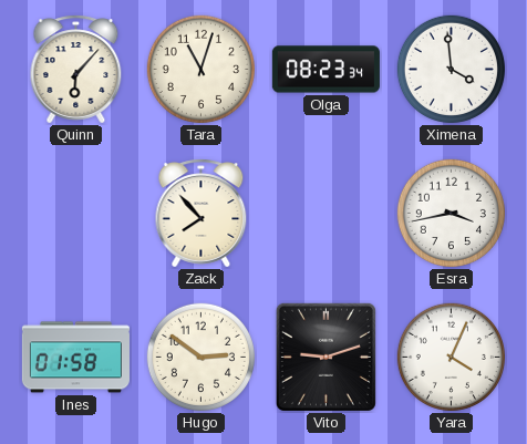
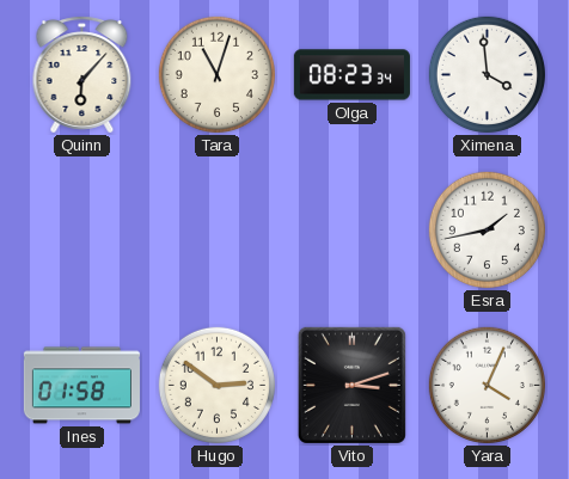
Zack: 7:53 -> none (201, 214)
Esra: 3:43 -> 1:43 (487, 229)
Vito: 9:12 -> 3:12 (351, 385)
